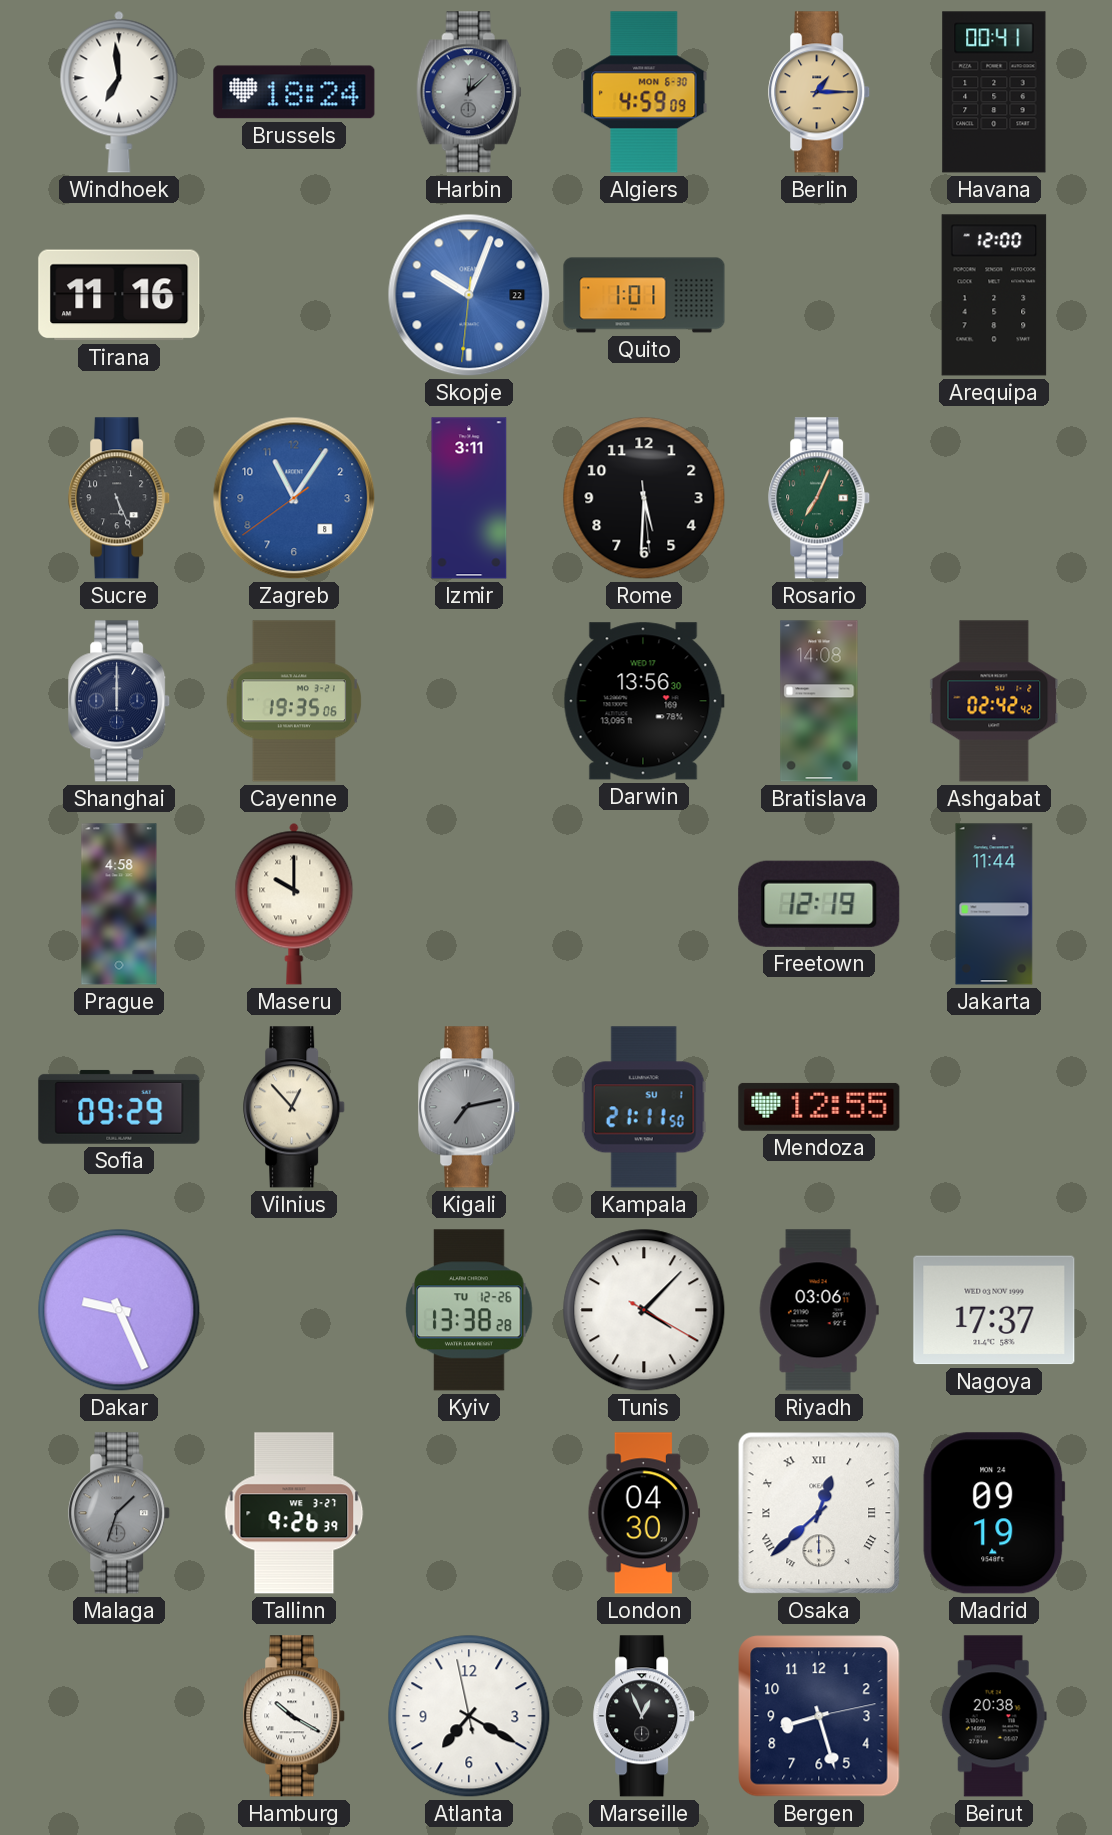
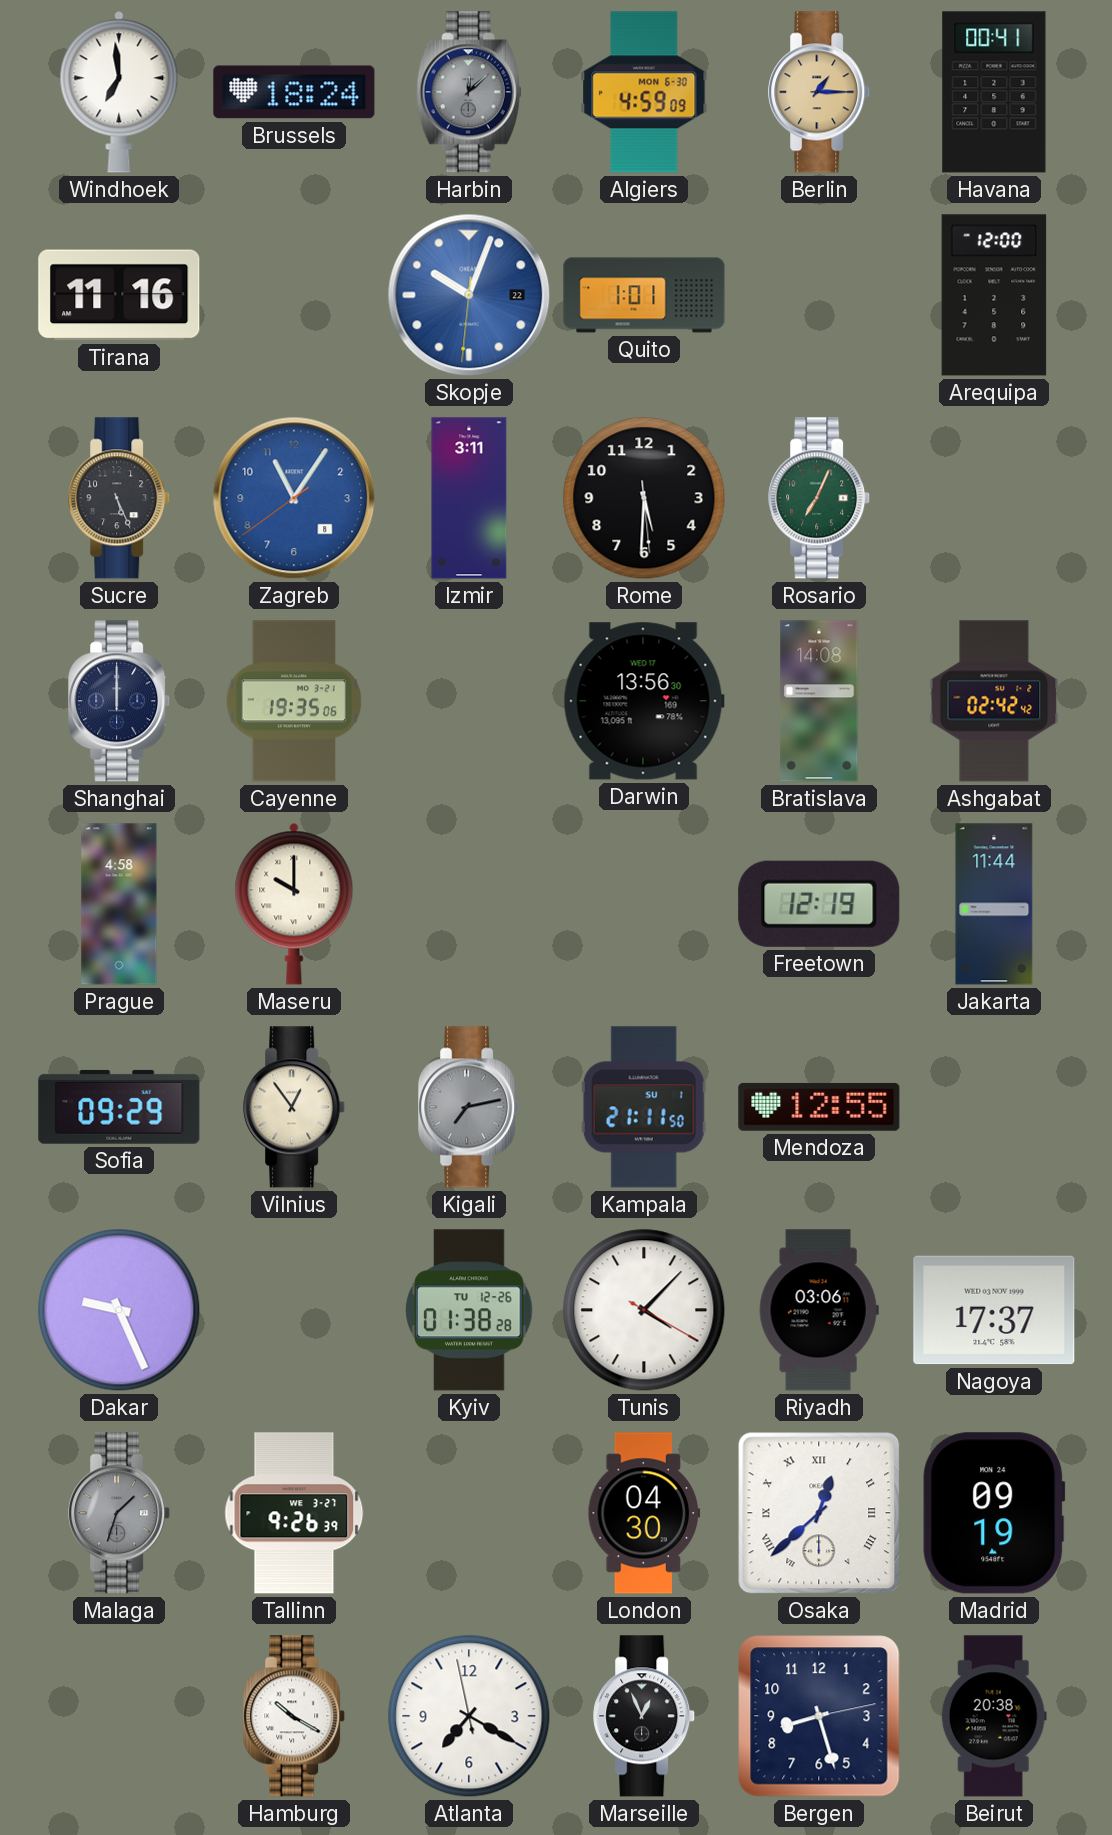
Vilnius: 12:53 -> 12:54 (295, 1107)
Kyiv: 13:38 -> 01:38 (469, 1310)
